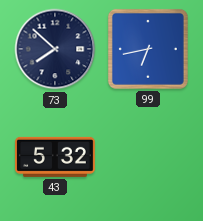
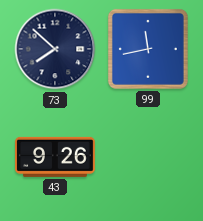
99: 6:43 -> 11:43 (148, 49)
43: 5:32 -> 9:26 (56, 157)
